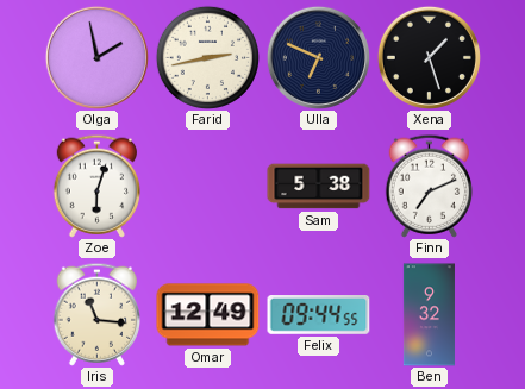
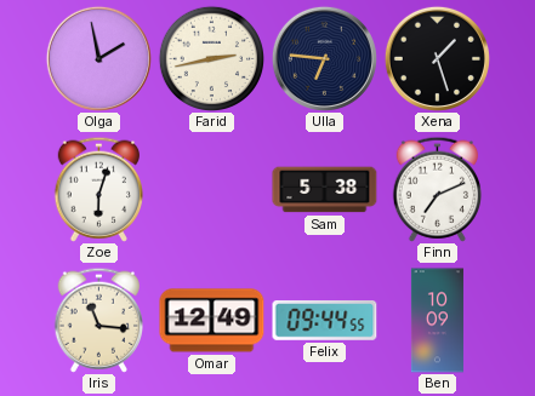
Ulla: 6:49 -> 6:46 (324, 58)
Ben: 9:32 -> 10:09 (437, 321)
